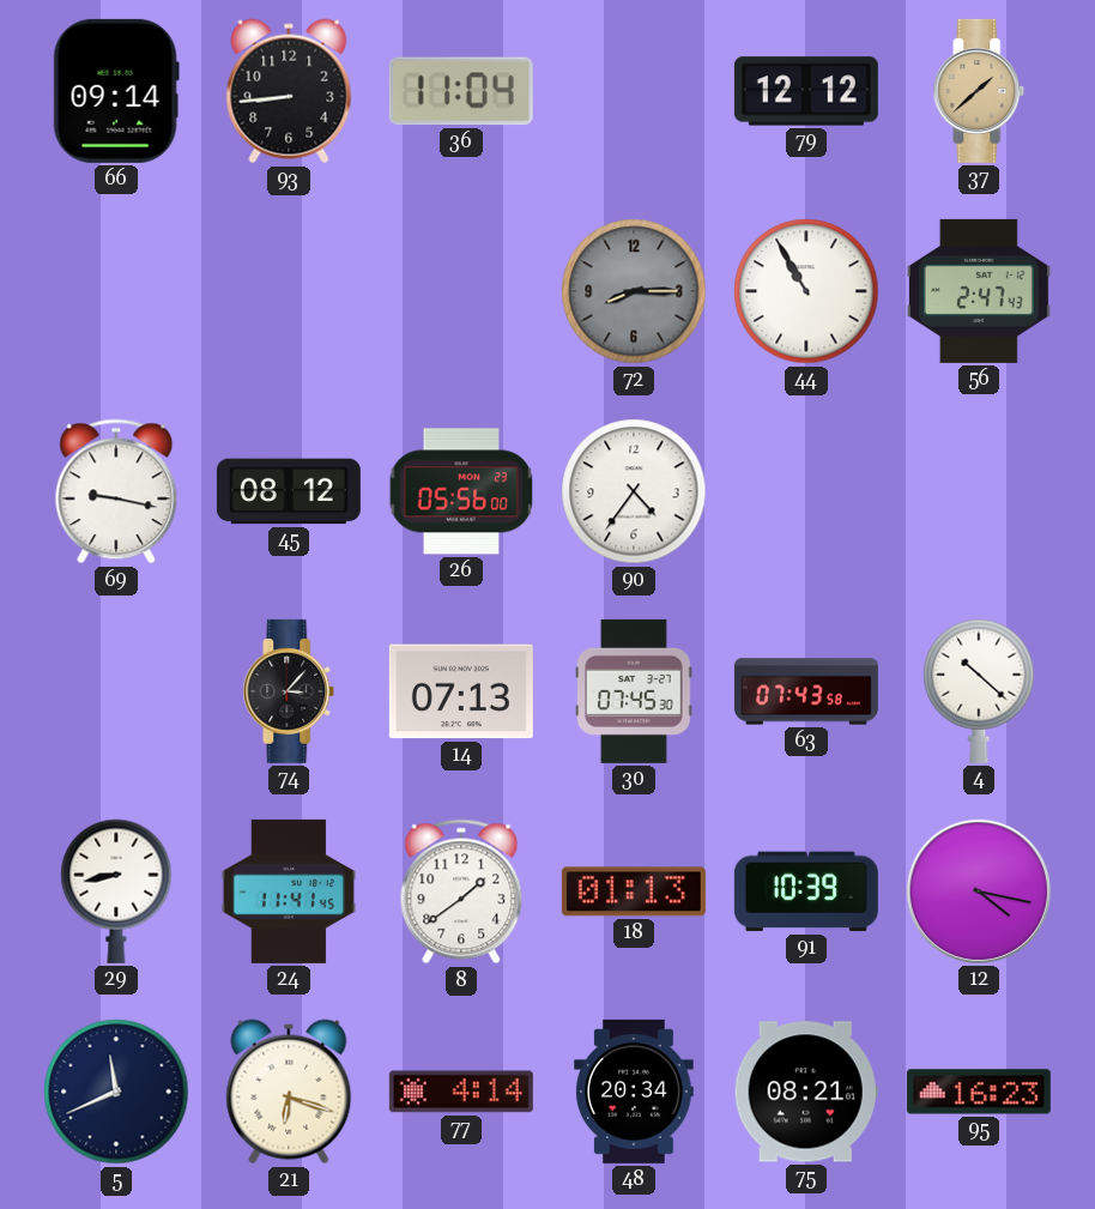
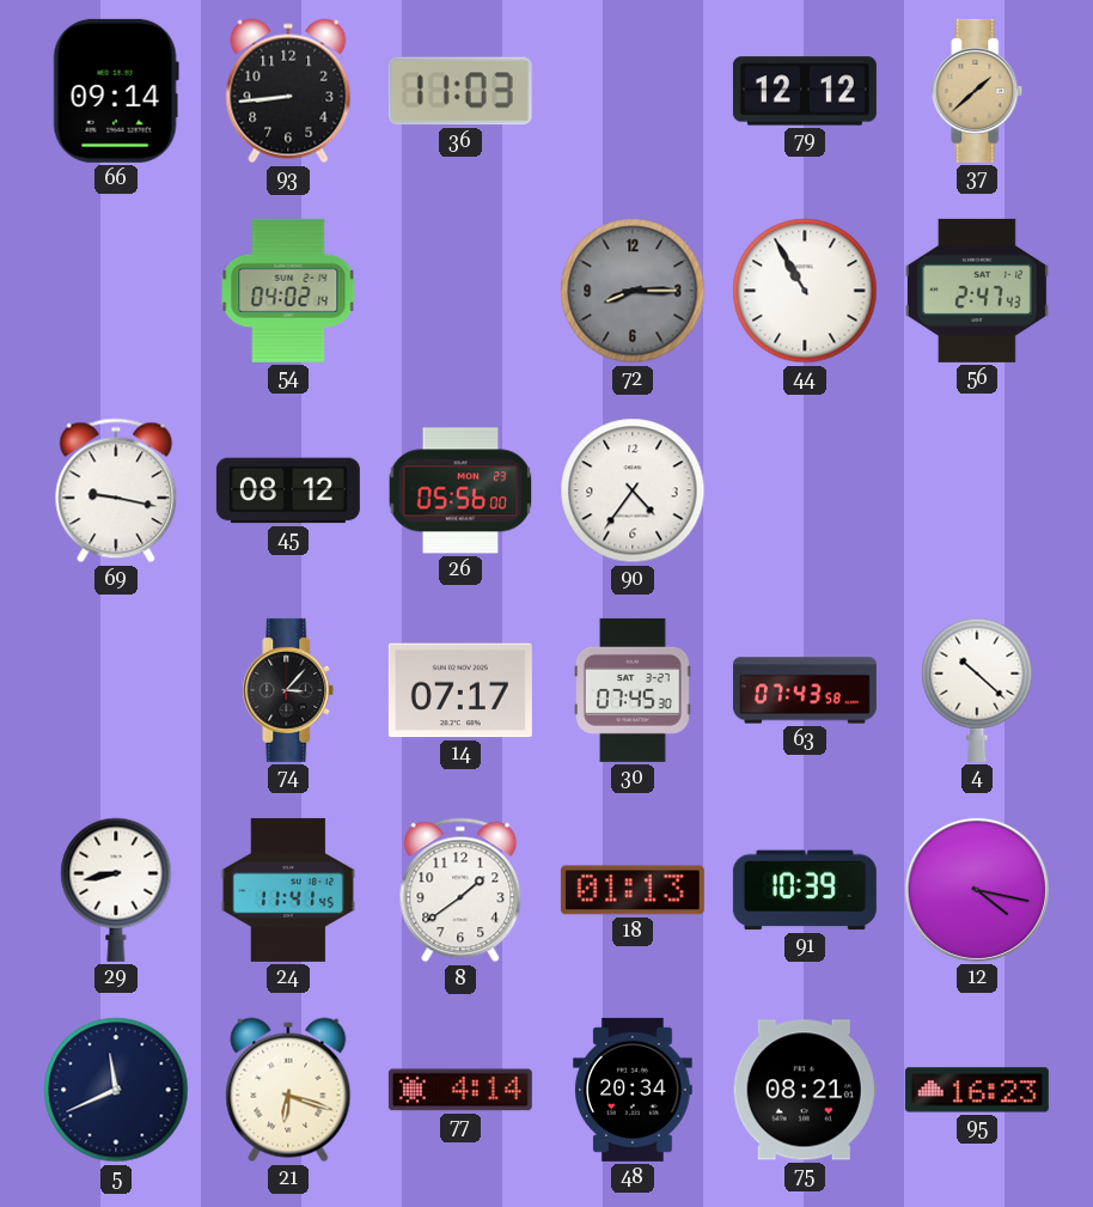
36: 11:04 -> 11:03 (460, 91)
54: none -> 04:02 (288, 291)
14: 07:13 -> 07:17 (460, 690)
